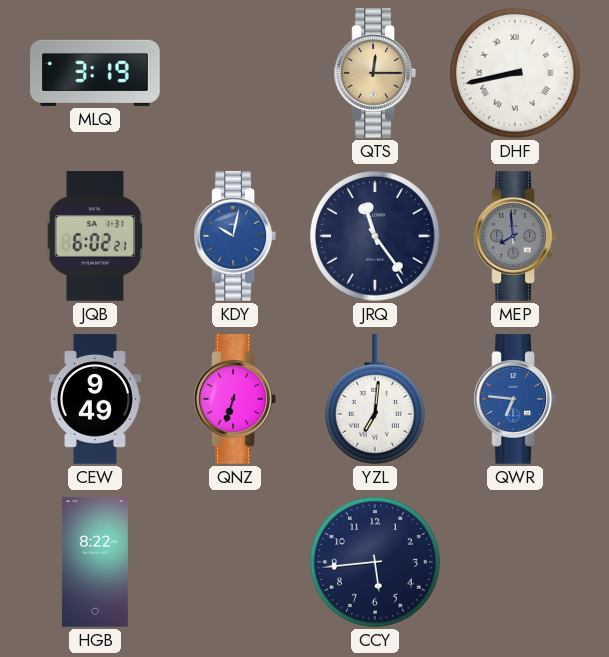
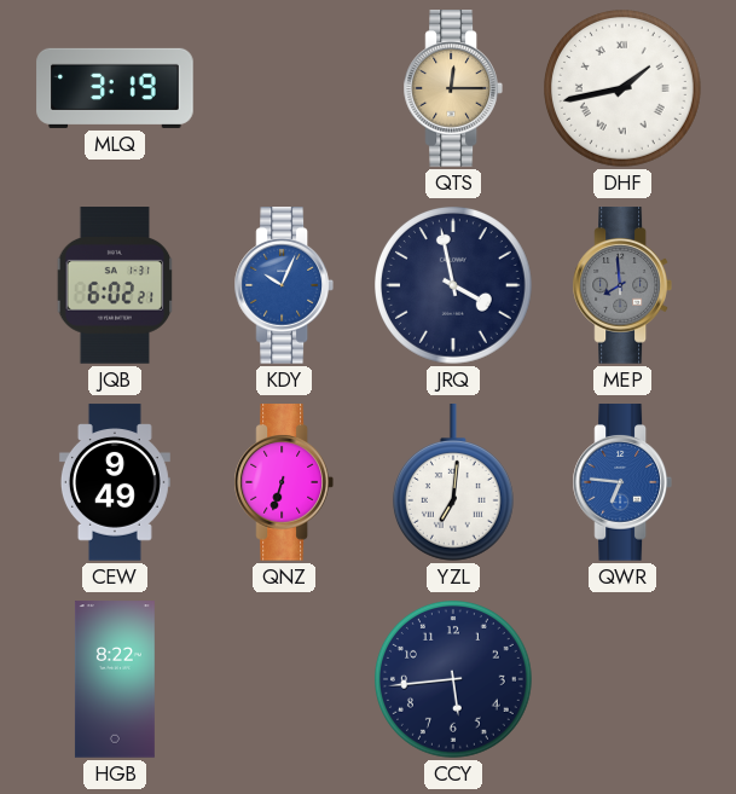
DHF: 8:43 -> 1:43 (624, 89)
KDY: 10:02 -> 10:04 (283, 285)
JRQ: 11:24 -> 3:58 (454, 286)
